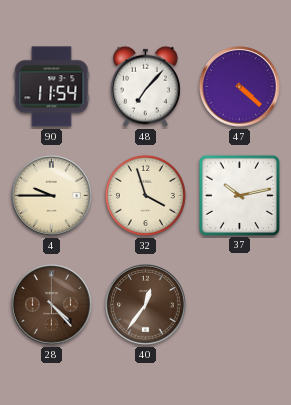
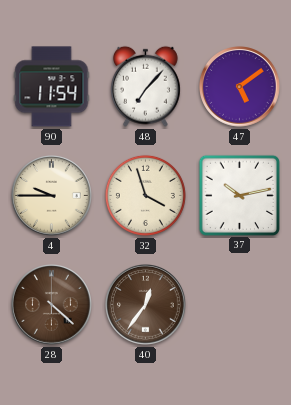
47: 4:22 -> 5:09 (240, 87)
28: 4:23 -> 4:22 (52, 305)
